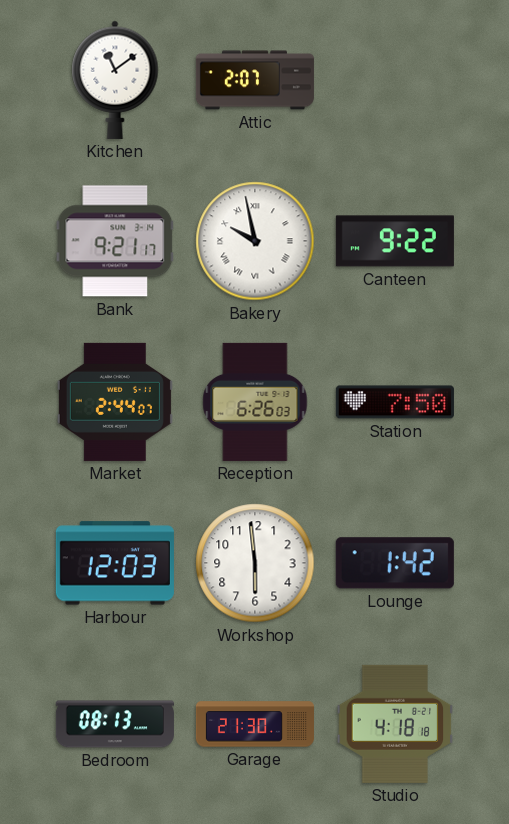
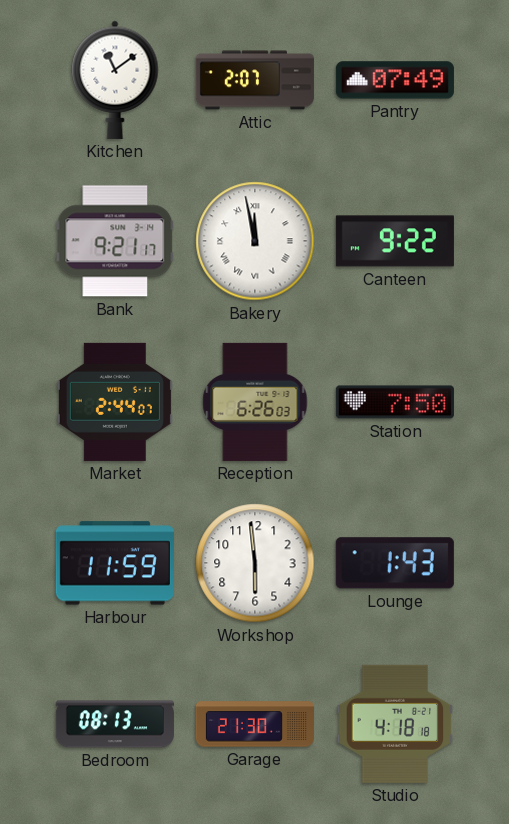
Pantry: none -> 07:49 (395, 80)
Bakery: 9:58 -> 11:58 (255, 241)
Harbour: 12:03 -> 11:59 (115, 563)
Lounge: 1:42 -> 1:43 (395, 563)
